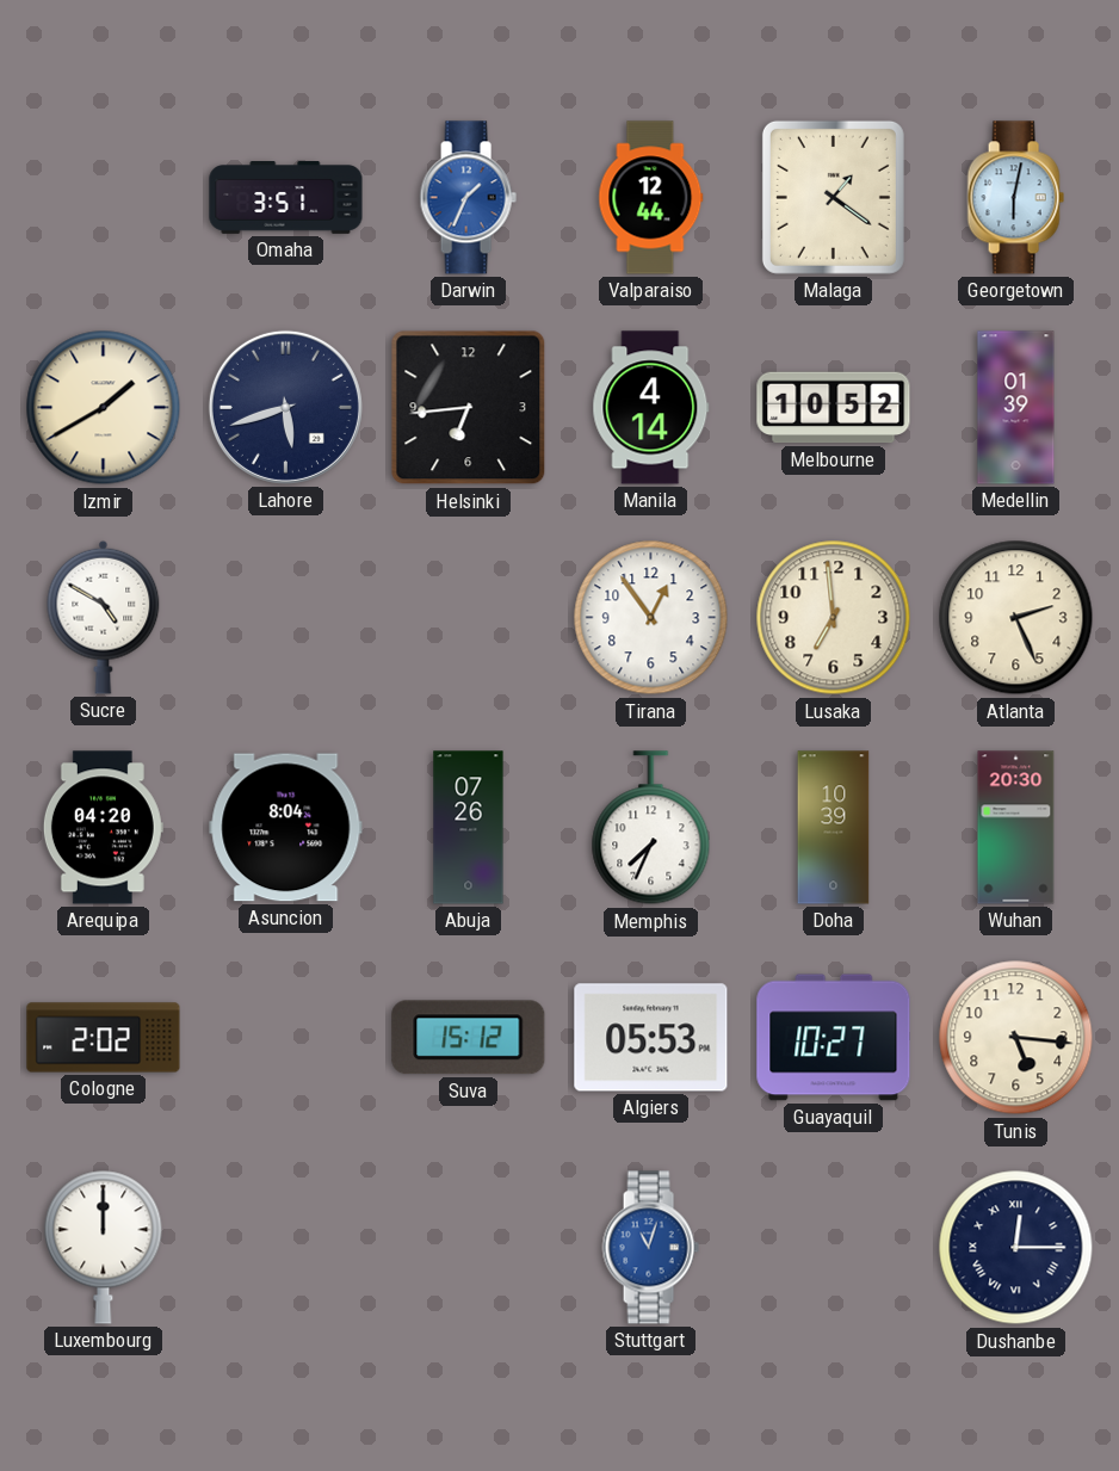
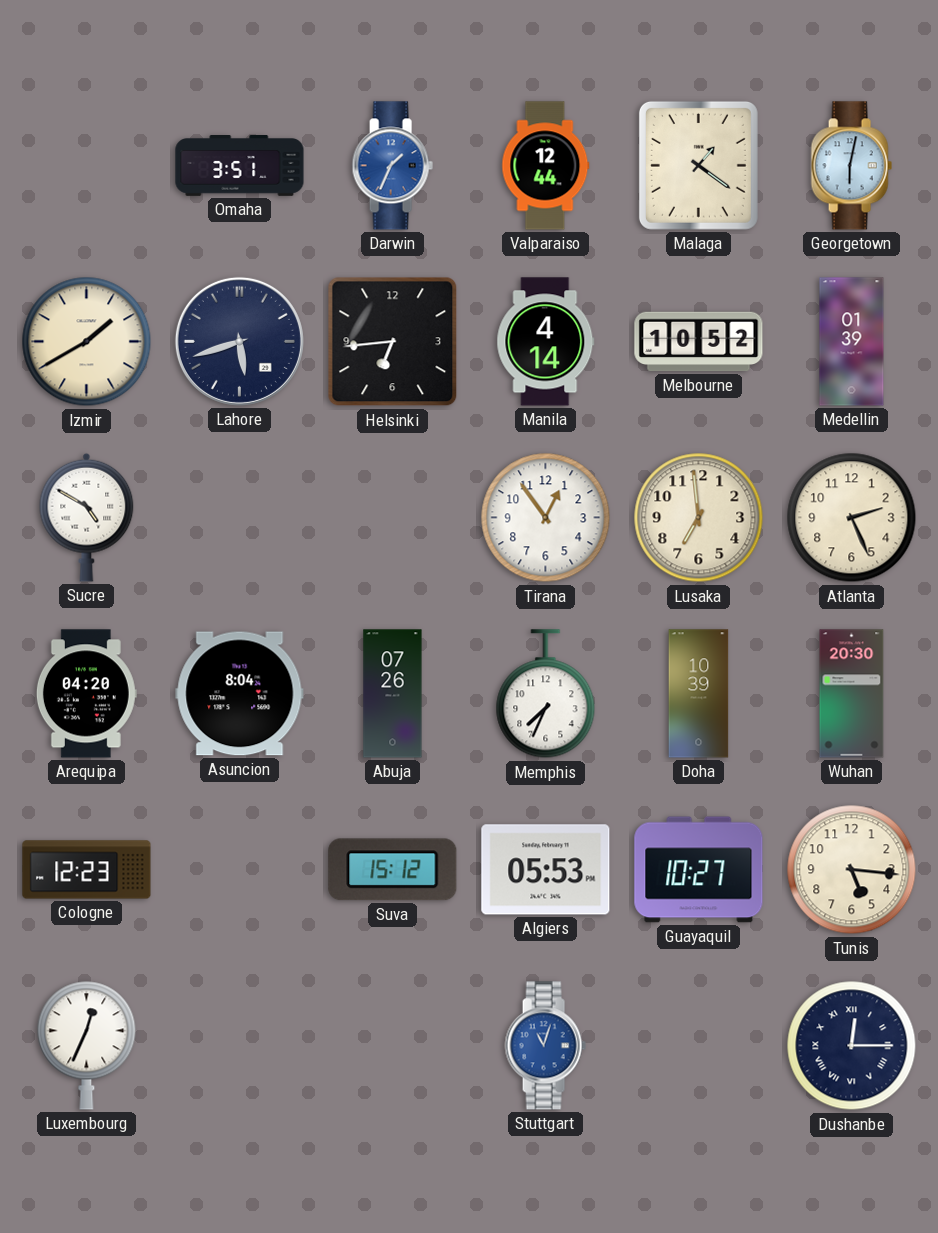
Cologne: 2:02 -> 12:23 (87, 870)
Luxembourg: 12:00 -> 12:34 (87, 1045)
